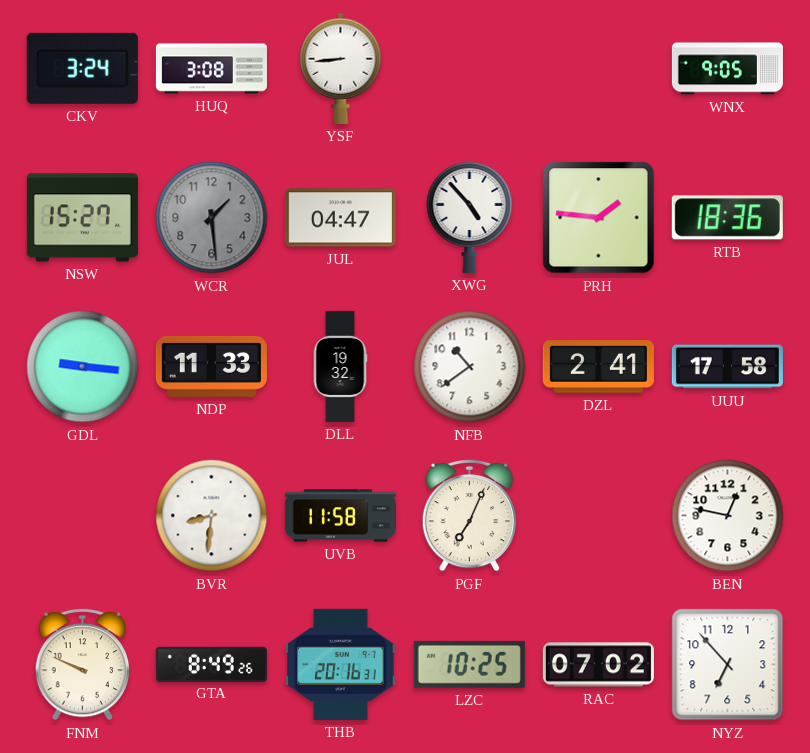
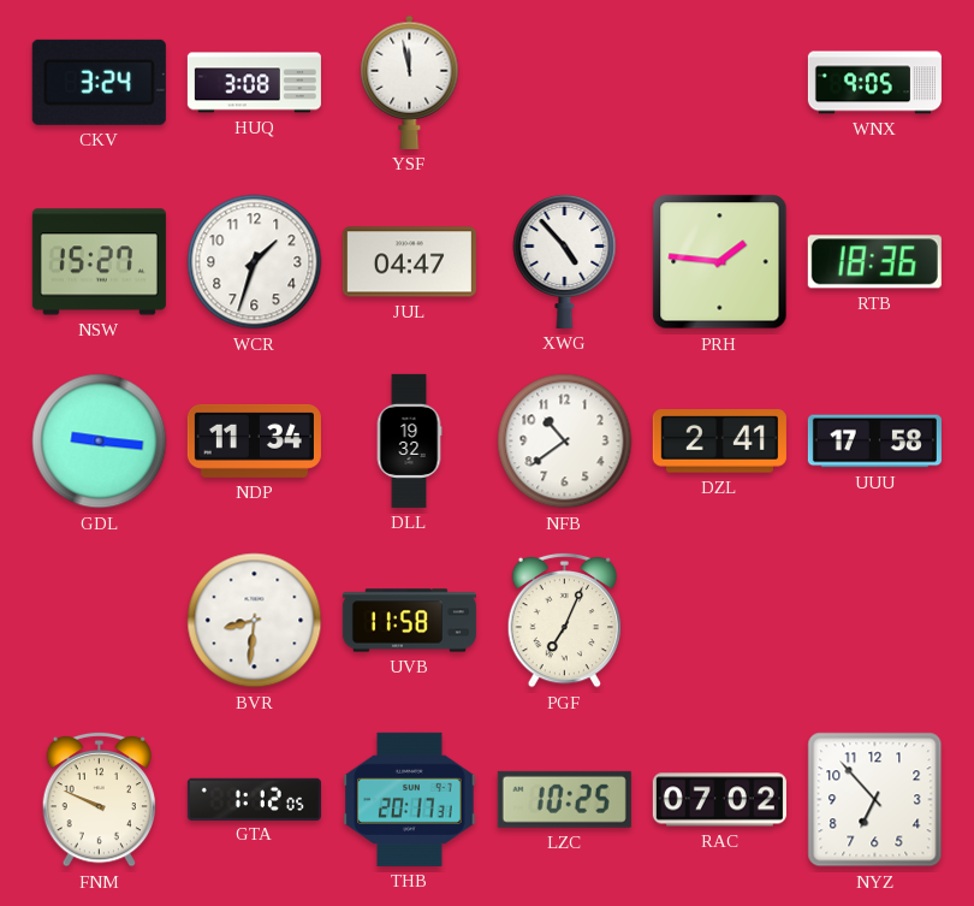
YSF: 8:44 -> 11:58 (410, 82)
WCR: 1:29 -> 1:33 (255, 262)
WCR dial: grey -> white (255, 262)
NDP: 11:33 -> 11:34 (254, 440)
BEN: 12:47 -> none (728, 516)
GTA: 8:49 -> 1:12 (254, 799)
THB: 20:16 -> 20:17 (410, 799)
